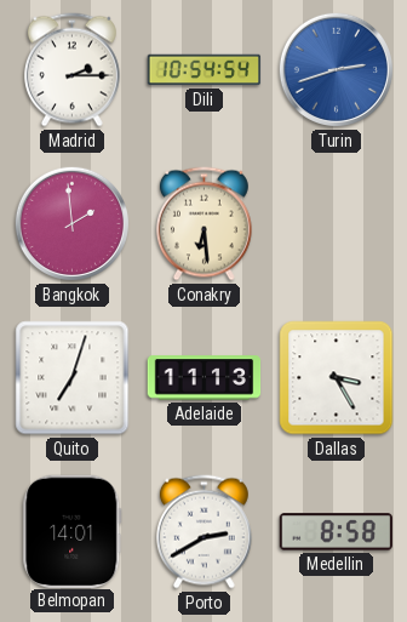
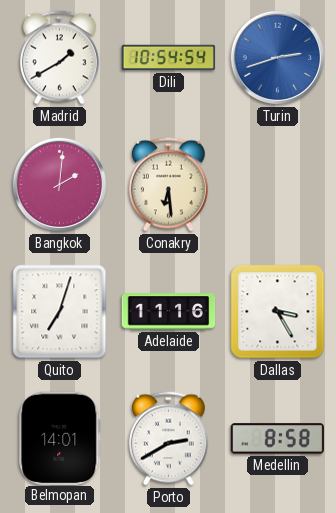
Madrid: 2:15 -> 1:40 (59, 58)
Bangkok: 1:59 -> 2:01 (59, 184)
Adelaide: 11:13 -> 11:16 (169, 312)
